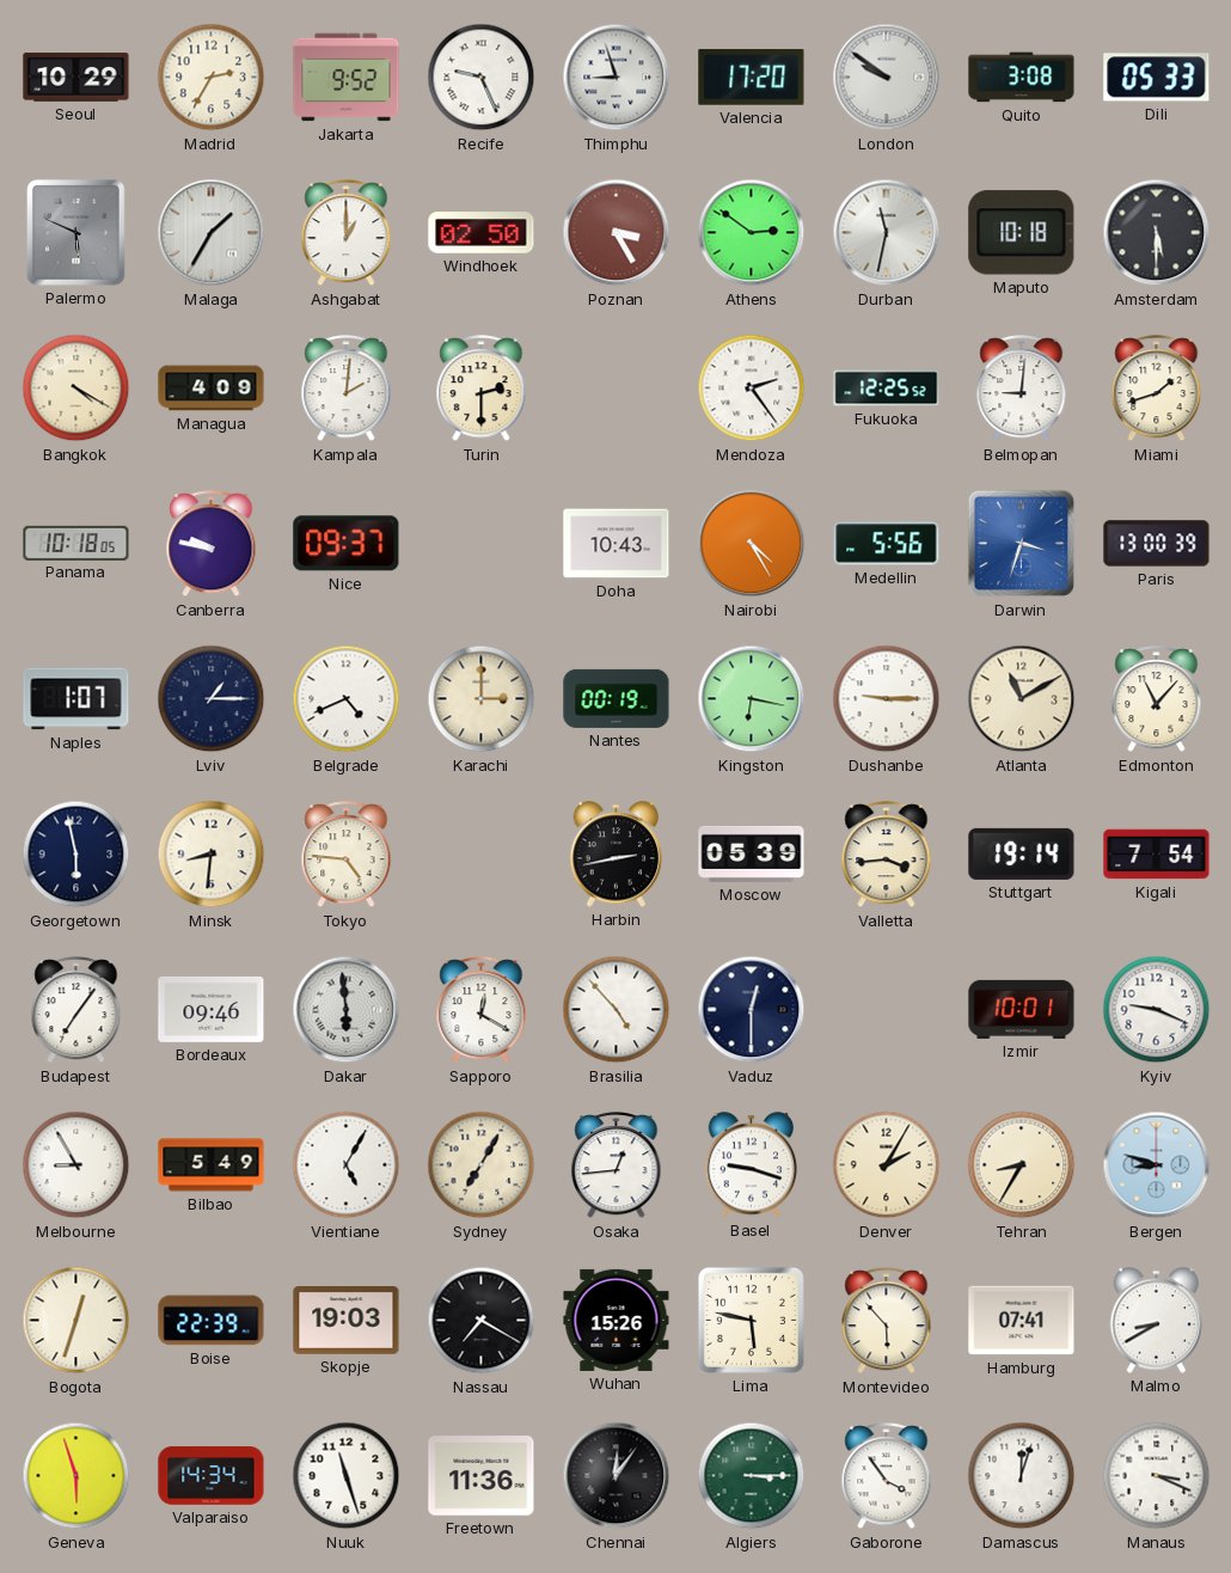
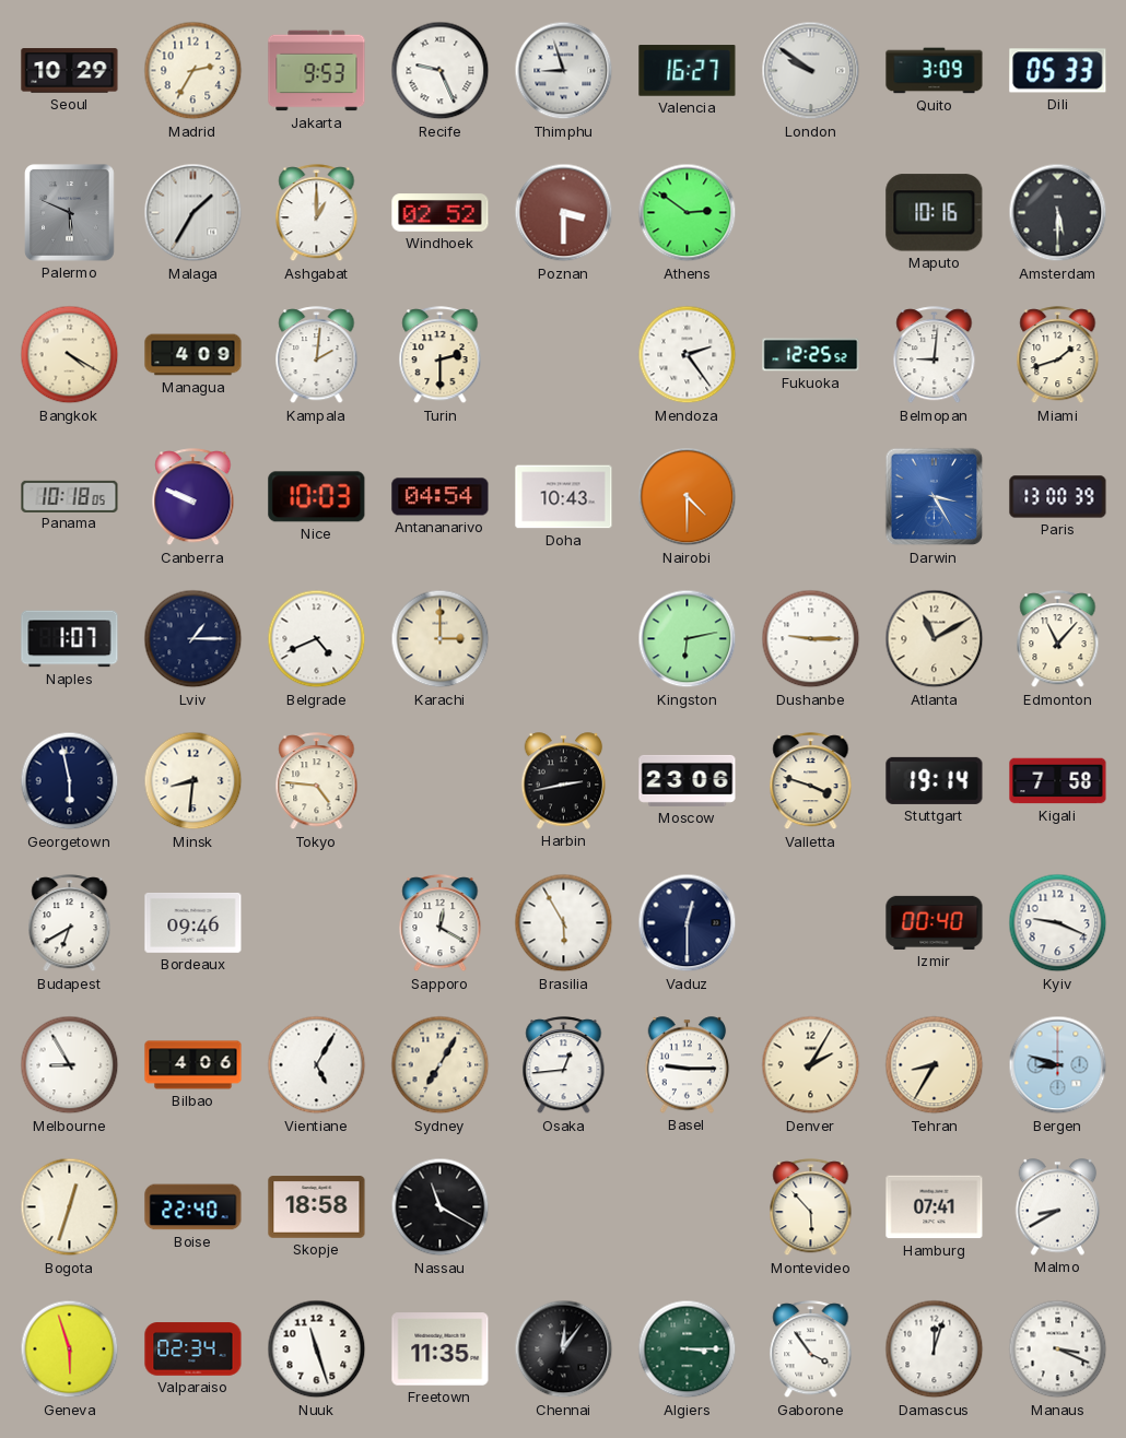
Jakarta: 9:52 -> 9:53 (317, 71)
Valencia: 17:20 -> 16:27 (688, 71)
Quito: 3:08 -> 3:09 (935, 71)
Windhoek: 02:50 -> 02:52 (441, 213)
Poznan: 3:25 -> 3:30 (564, 213)
Durban: 11:32 -> none (887, 233)
Maputo: 10:18 -> 10:16 (935, 213)
Canberra: 9:47 -> 9:49 (193, 497)
Nice: 09:37 -> 10:03 (317, 497)
Antananarivo: none -> 04:54 (441, 497)
Nairobi: 4:25 -> 4:30 (688, 497)
Medellin: 5:56 -> none (887, 544)
Darwin: 3:33 -> 3:25 (935, 497)
Nantes: 00:19 -> none (617, 698)
Kingston: 6:17 -> 6:13 (688, 639)
Moscow: 05:39 -> 23:06 (688, 780)
Valletta: 3:44 -> 3:48 (811, 781)
Kigali: 7:54 -> 7:58 (1058, 781)
Budapest: 7:06 -> 6:40 (70, 923)
Dakar: 5:59 -> none (347, 1010)
Brasilia: 4:53 -> 5:55 (564, 923)
Izmir: 10:01 -> 00:40 (935, 922)
Bilbao: 5:49 -> 4:06 (193, 1065)
Basel: 9:18 -> 9:15 (688, 1065)
Boise: 22:39 -> 22:40 (193, 1207)
Skopje: 19:03 -> 18:58 (317, 1207)
Nassau: 7:20 -> 11:20 (441, 1207)
Wuhan: 15:26 -> none (617, 1320)
Lima: 5:47 -> none (751, 1320)
Valparaiso: 14:34 -> 02:34 (193, 1349)
Freetown: 11:36 -> 11:35 (441, 1349)
